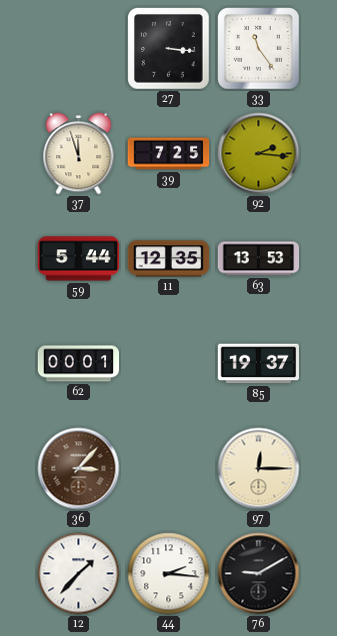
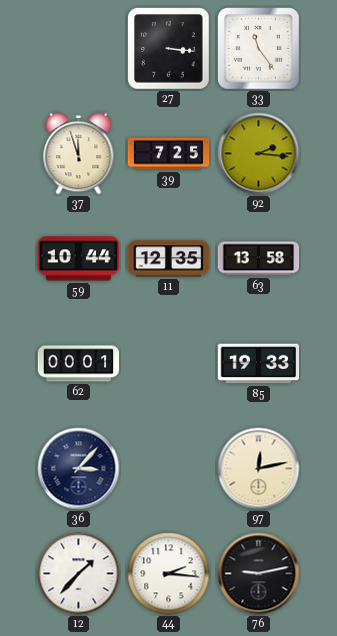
59: 5:44 -> 10:44 (79, 259)
63: 13:53 -> 13:58 (259, 259)
85: 19:37 -> 19:33 (258, 364)
36 dial: brown -> navy (79, 469)
97: 12:15 -> 12:13 (259, 469)
76: 9:10 -> 9:13 (259, 574)
